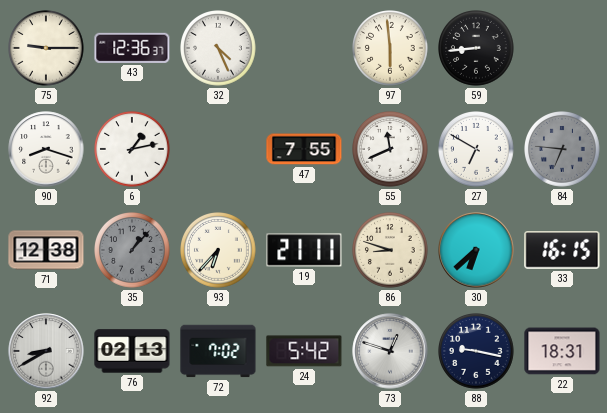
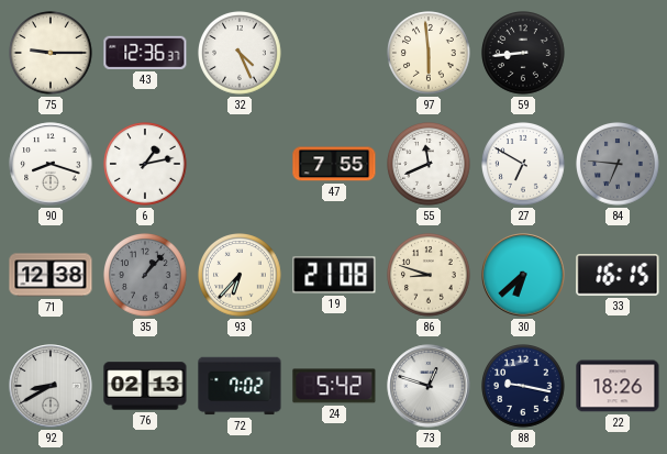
19: 21:11 -> 21:08 (334, 275)
22: 18:31 -> 18:26 (618, 386)
